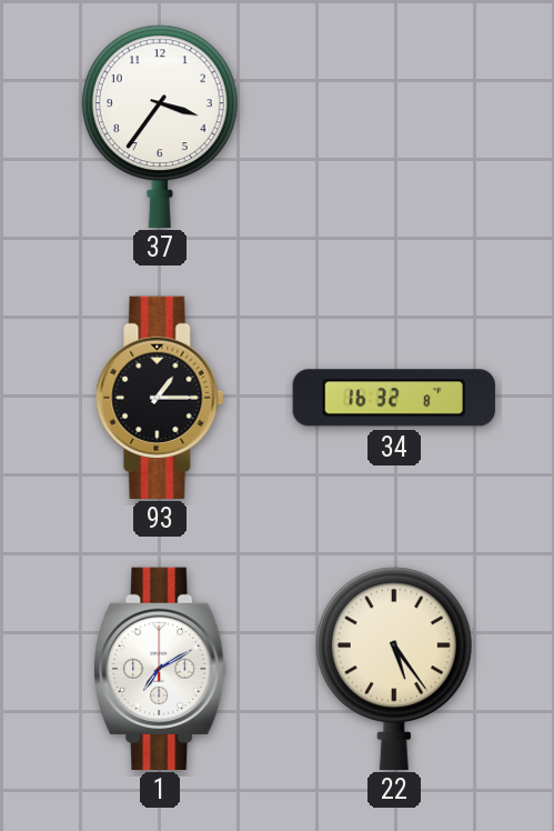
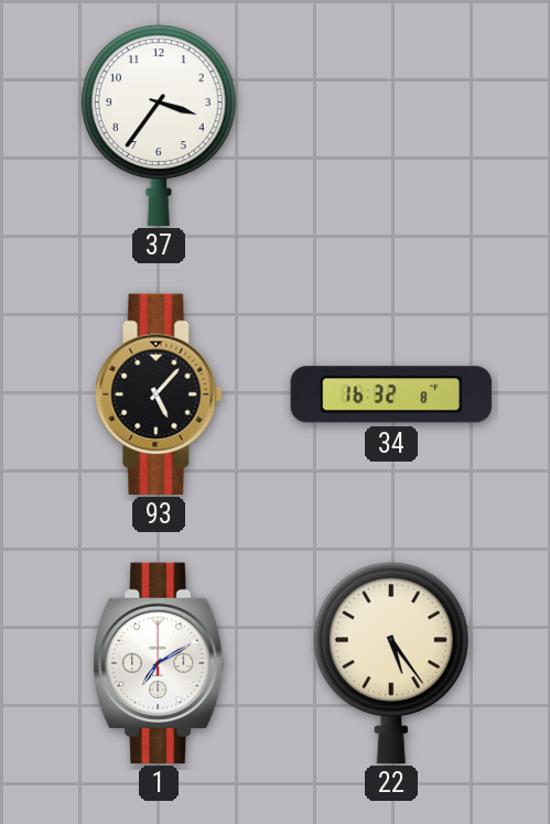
93: 1:15 -> 5:07 (159, 393)
